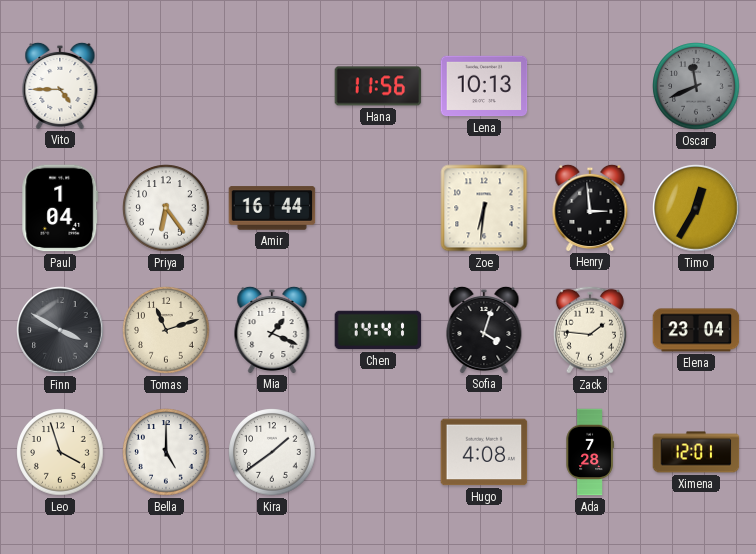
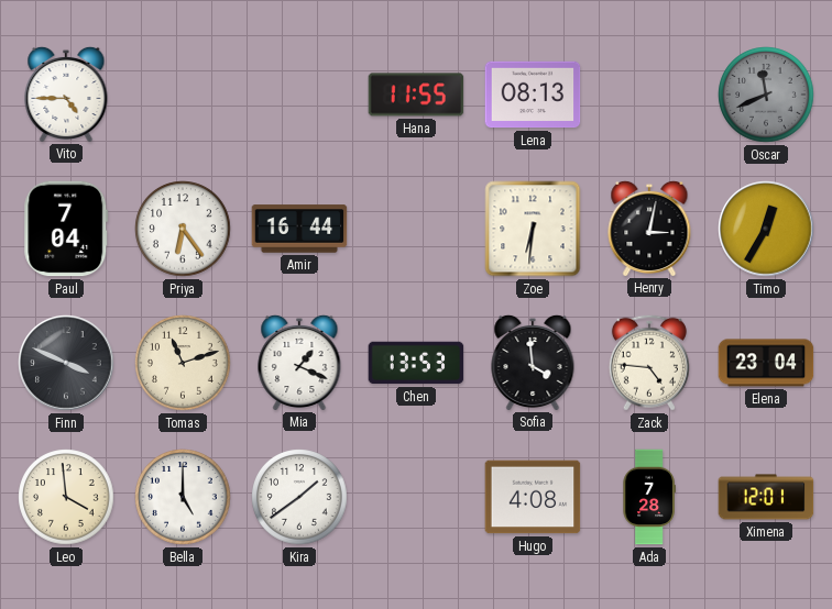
Hana: 11:56 -> 11:55 (416, 95)
Lena: 10:13 -> 08:13 (533, 95)
Paul: 1:04 -> 7:04 (66, 229)
Henry: 2:59 -> 3:02 (649, 228)
Finn: 3:50 -> 3:49 (66, 363)
Chen: 14:41 -> 13:53 (416, 363)
Sofia: 4:03 -> 3:59 (533, 362)
Zack: 1:46 -> 4:46 (649, 363)
Leo: 3:57 -> 3:59 (66, 497)
